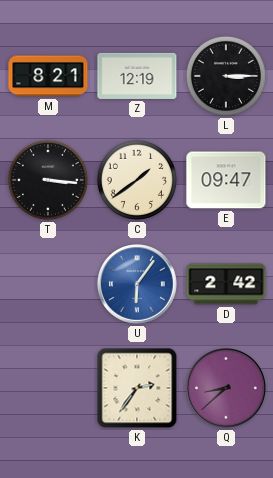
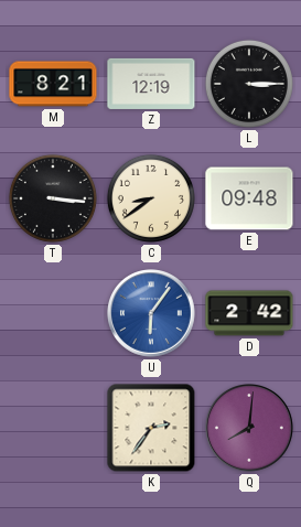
C: 1:39 -> 8:39 (151, 198)
E: 09:47 -> 09:48 (249, 198)
Q: 8:38 -> 8:01 (250, 429)
